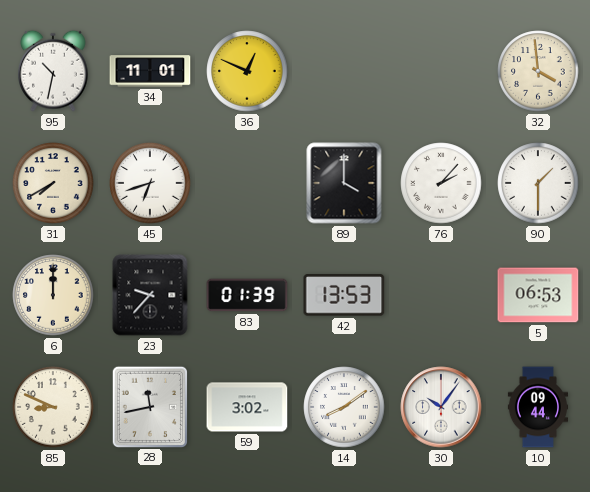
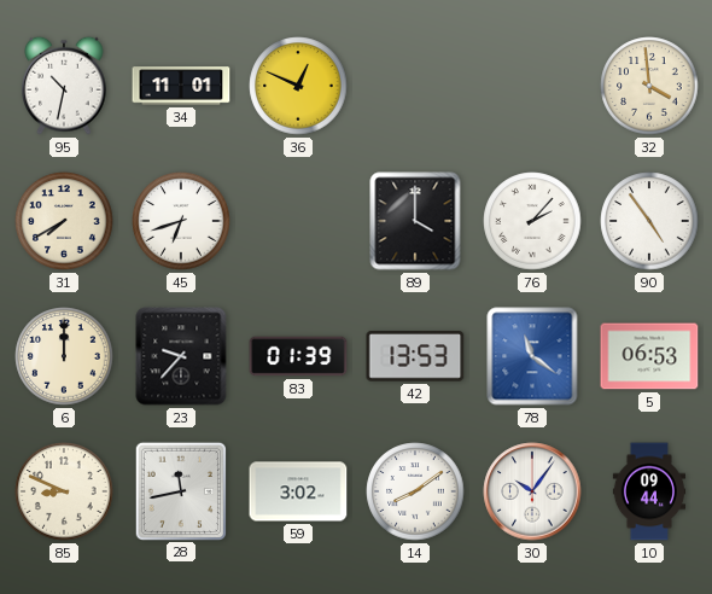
90: 1:30 -> 4:54 (649, 221)
78: none -> 11:21 (532, 356)
